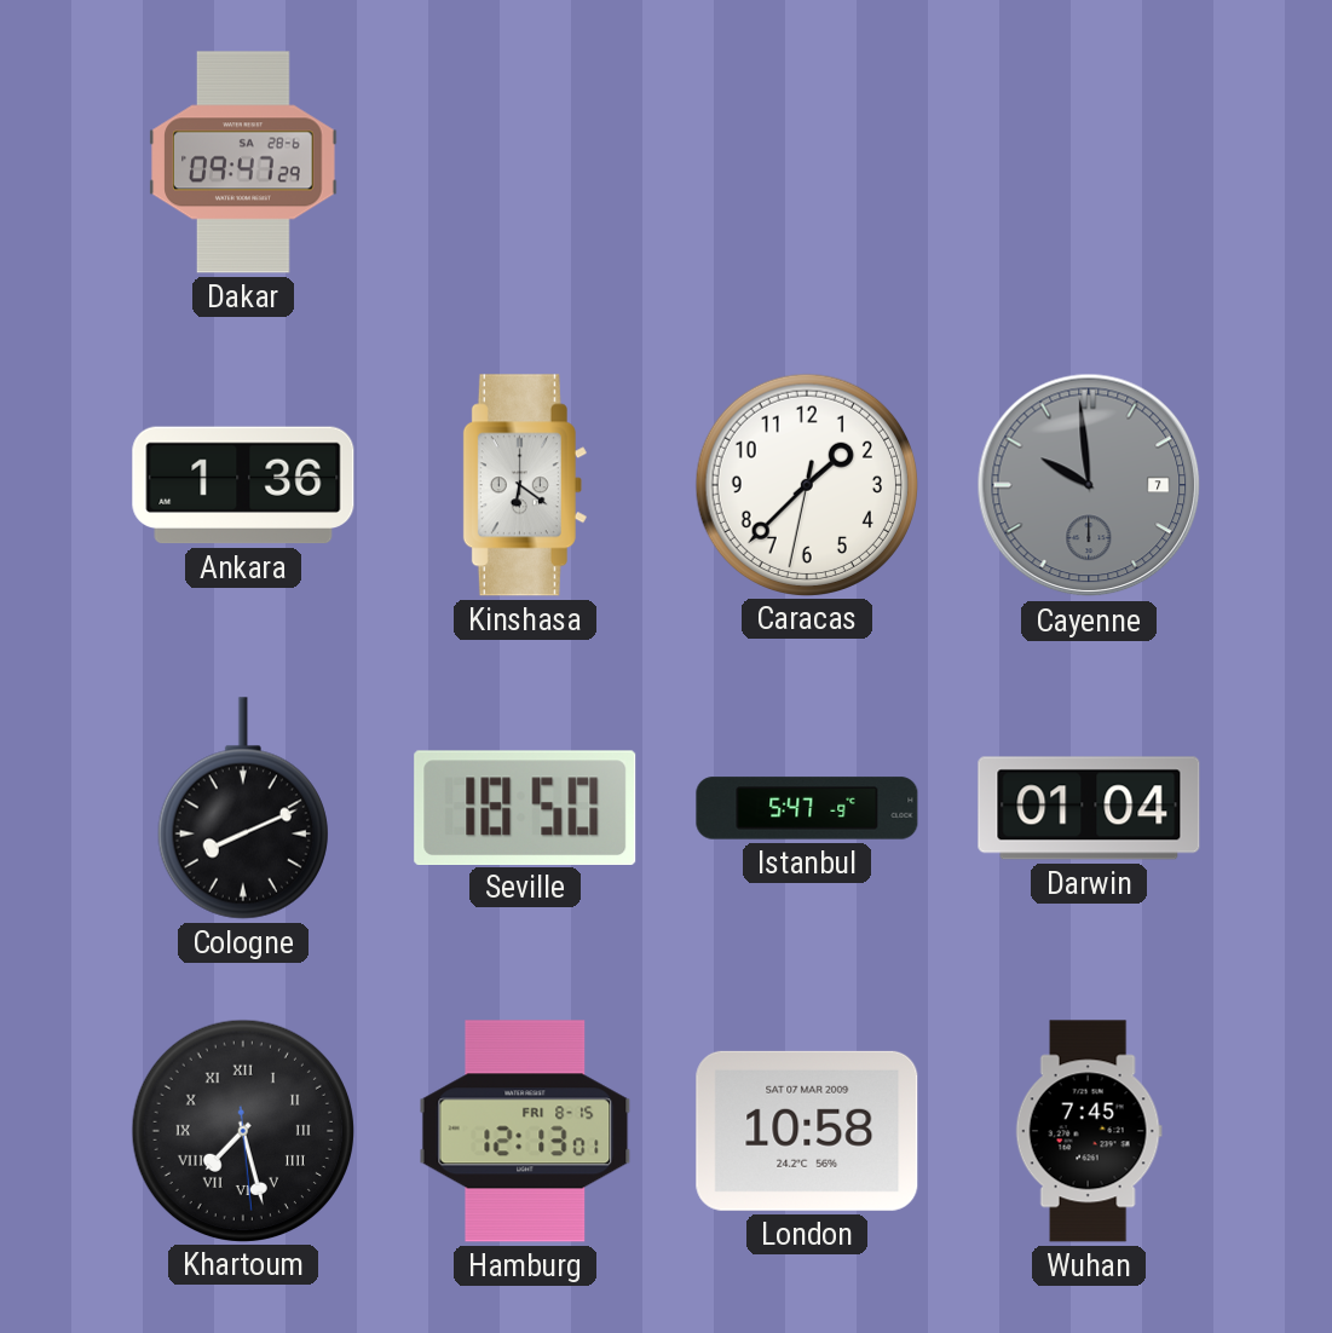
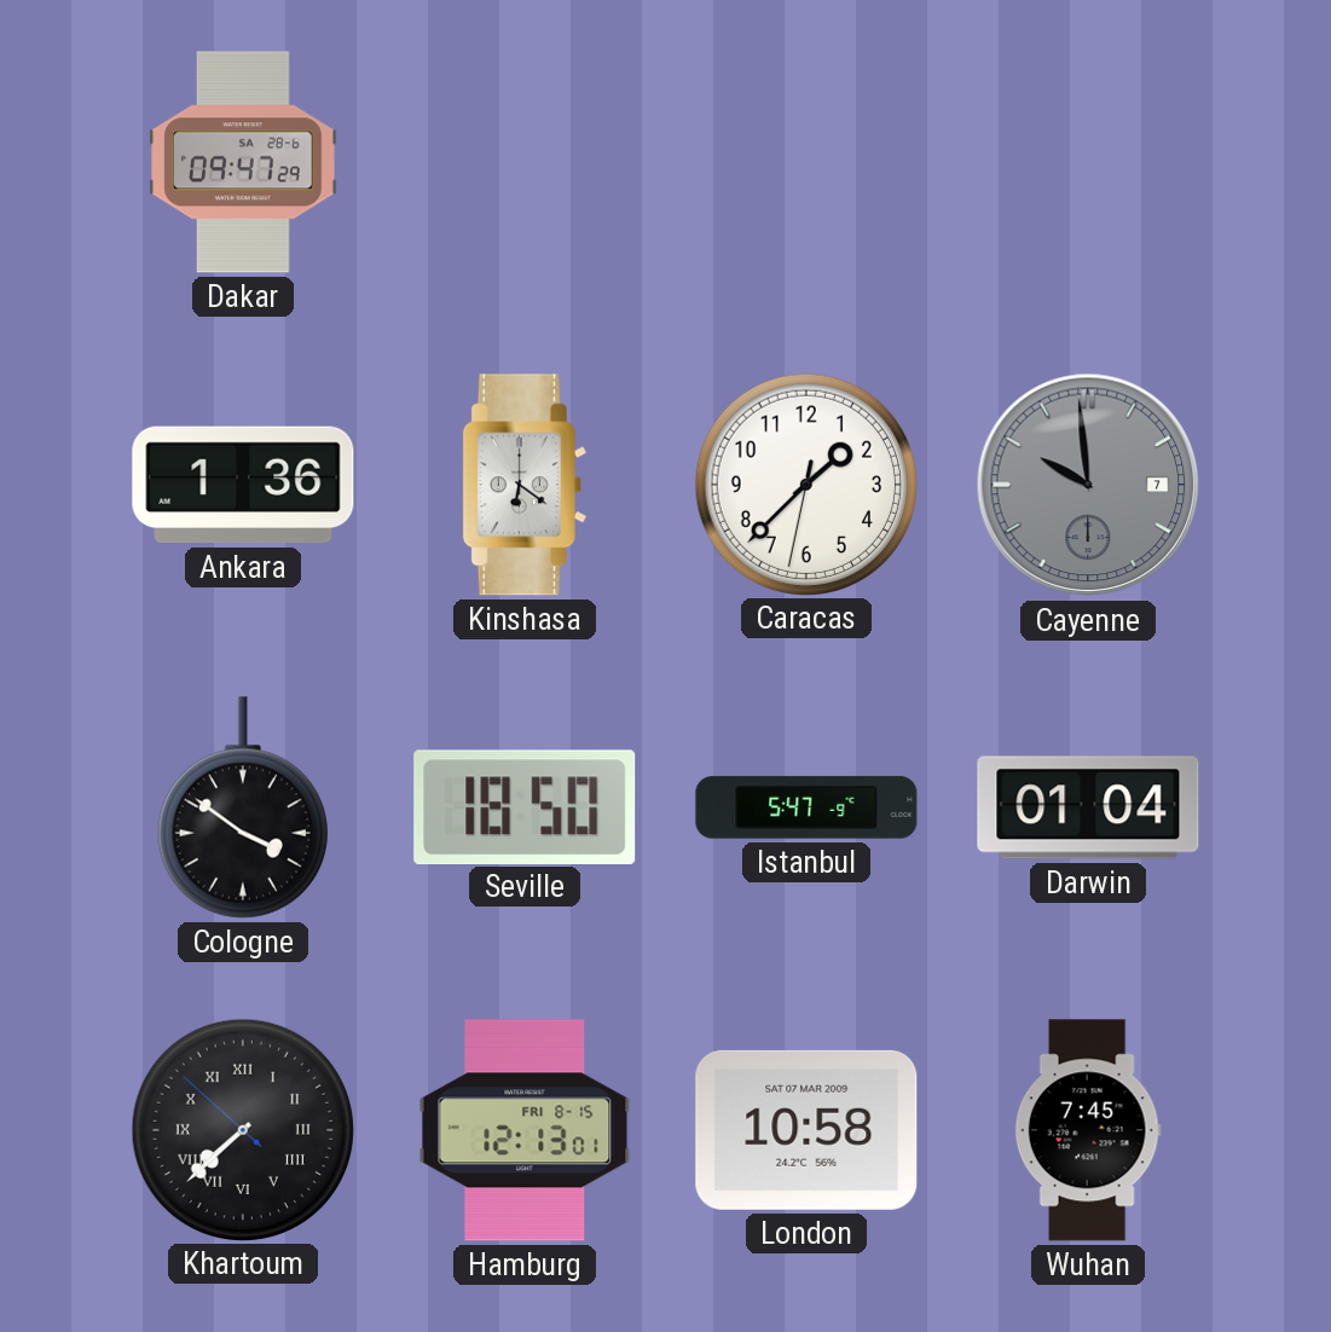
Cologne: 8:11 -> 3:51 (243, 807)
Khartoum: 7:27 -> 7:37 (242, 1129)
